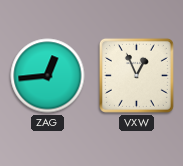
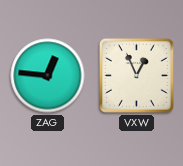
ZAG: 12:44 -> 12:46 (48, 76)
